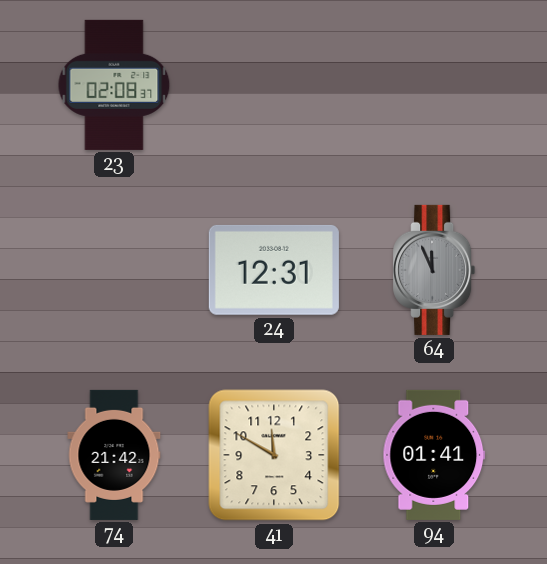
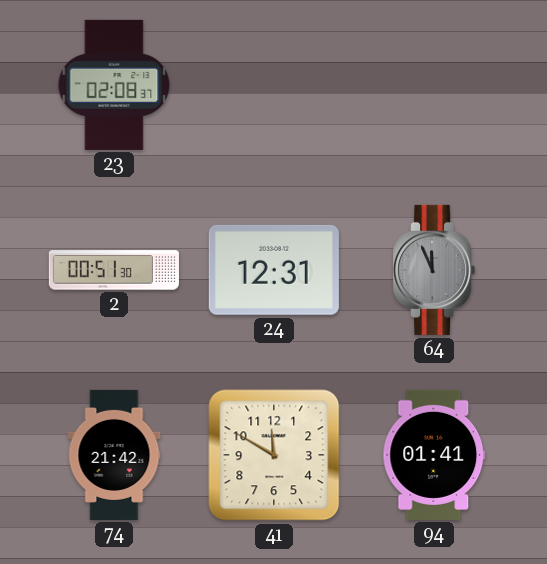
2: none -> 00:51 (114, 270)
